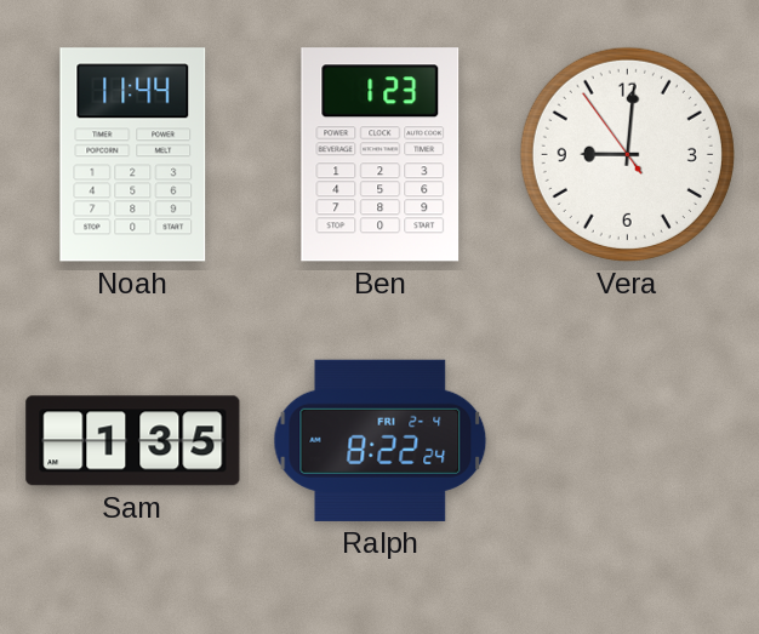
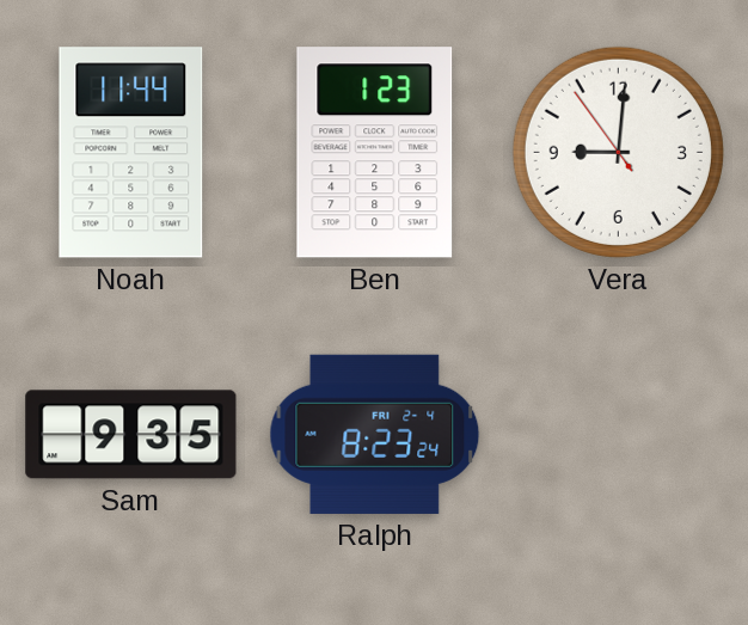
Sam: 1:35 -> 9:35 (131, 435)
Ralph: 8:22 -> 8:23 (375, 434)
